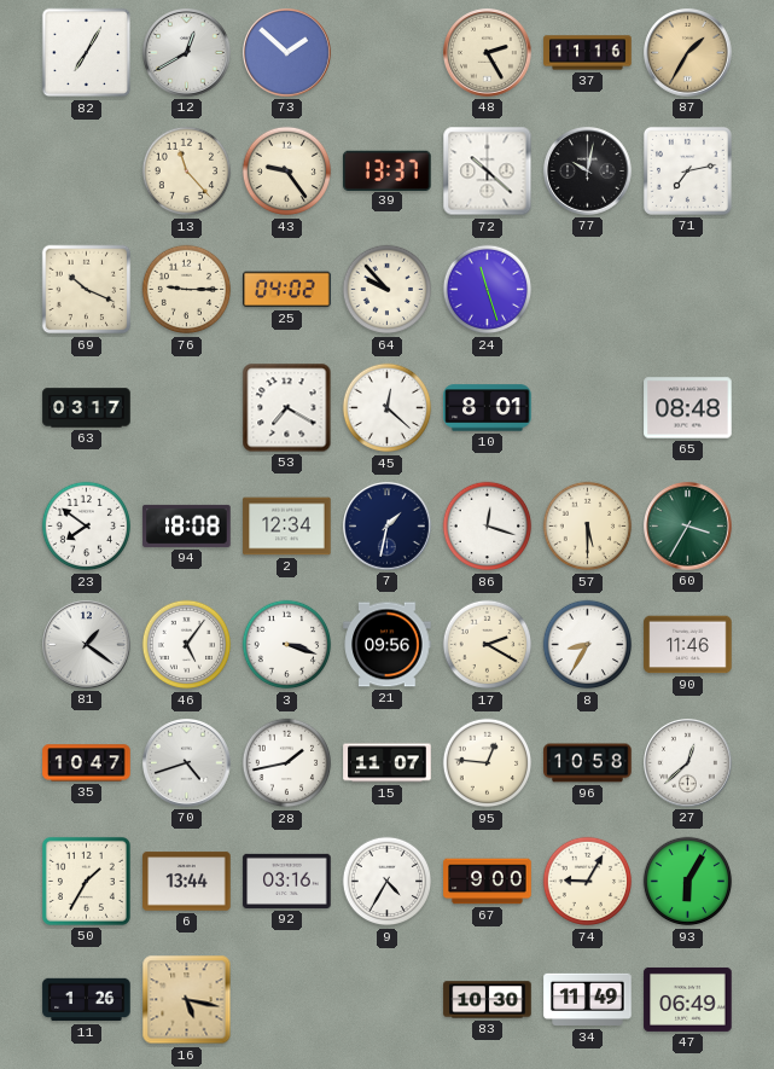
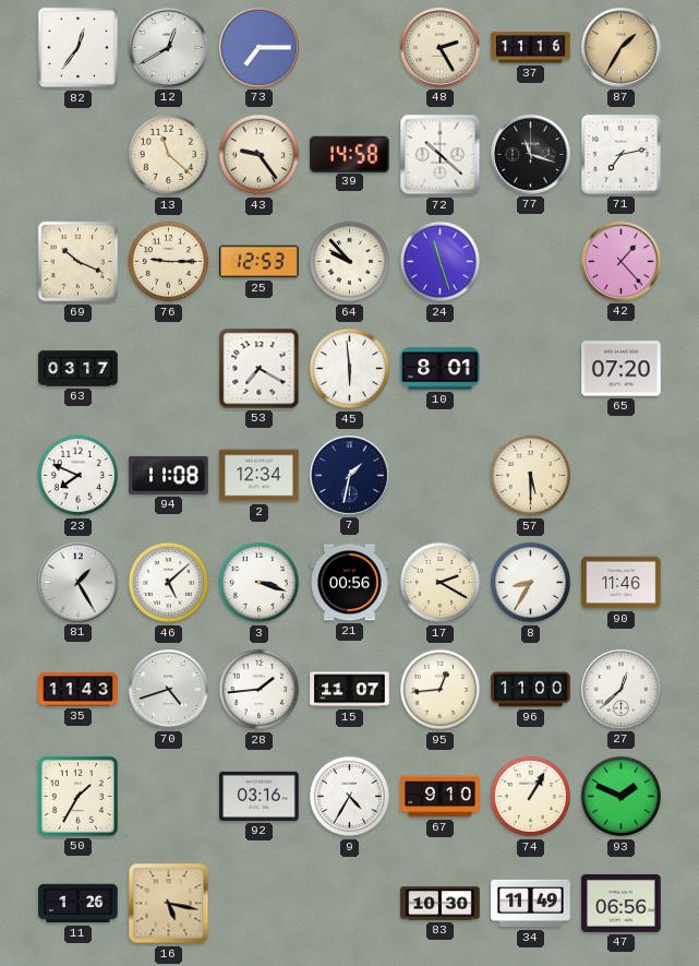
82: 7:05 -> 12:36 (79, 48)
73: 1:52 -> 7:15 (260, 48)
13: 11:23 -> 11:22 (169, 155)
39: 13:37 -> 14:58 (350, 154)
77: 10:02 -> 11:18 (531, 155)
25: 04:02 -> 12:53 (260, 262)
42: none -> 1:23 (622, 262)
45: 12:22 -> 5:59 (350, 369)
65: 08:48 -> 07:20 (622, 369)
23: 7:51 -> 7:49 (79, 476)
94: 18:08 -> 11:08 (169, 475)
86: 12:18 -> none (488, 527)
60: 3:35 -> none (688, 527)
81: 1:21 -> 1:25 (79, 583)
46: 5:06 -> 5:08 (169, 583)
21: 09:56 -> 00:56 (350, 583)
35: 10:47 -> 11:43 (79, 690)
28: 1:43 -> 1:44 (260, 690)
95: 12:46 -> 12:44 (441, 690)
96: 10:58 -> 11:00 (531, 690)
6: 13:44 -> none (187, 882)
67: 9:00 -> 9:10 (441, 797)
74: 9:05 -> 1:05 (531, 797)
93: 6:05 -> 1:49 (622, 797)
47: 06:49 -> 06:56 (622, 903)
